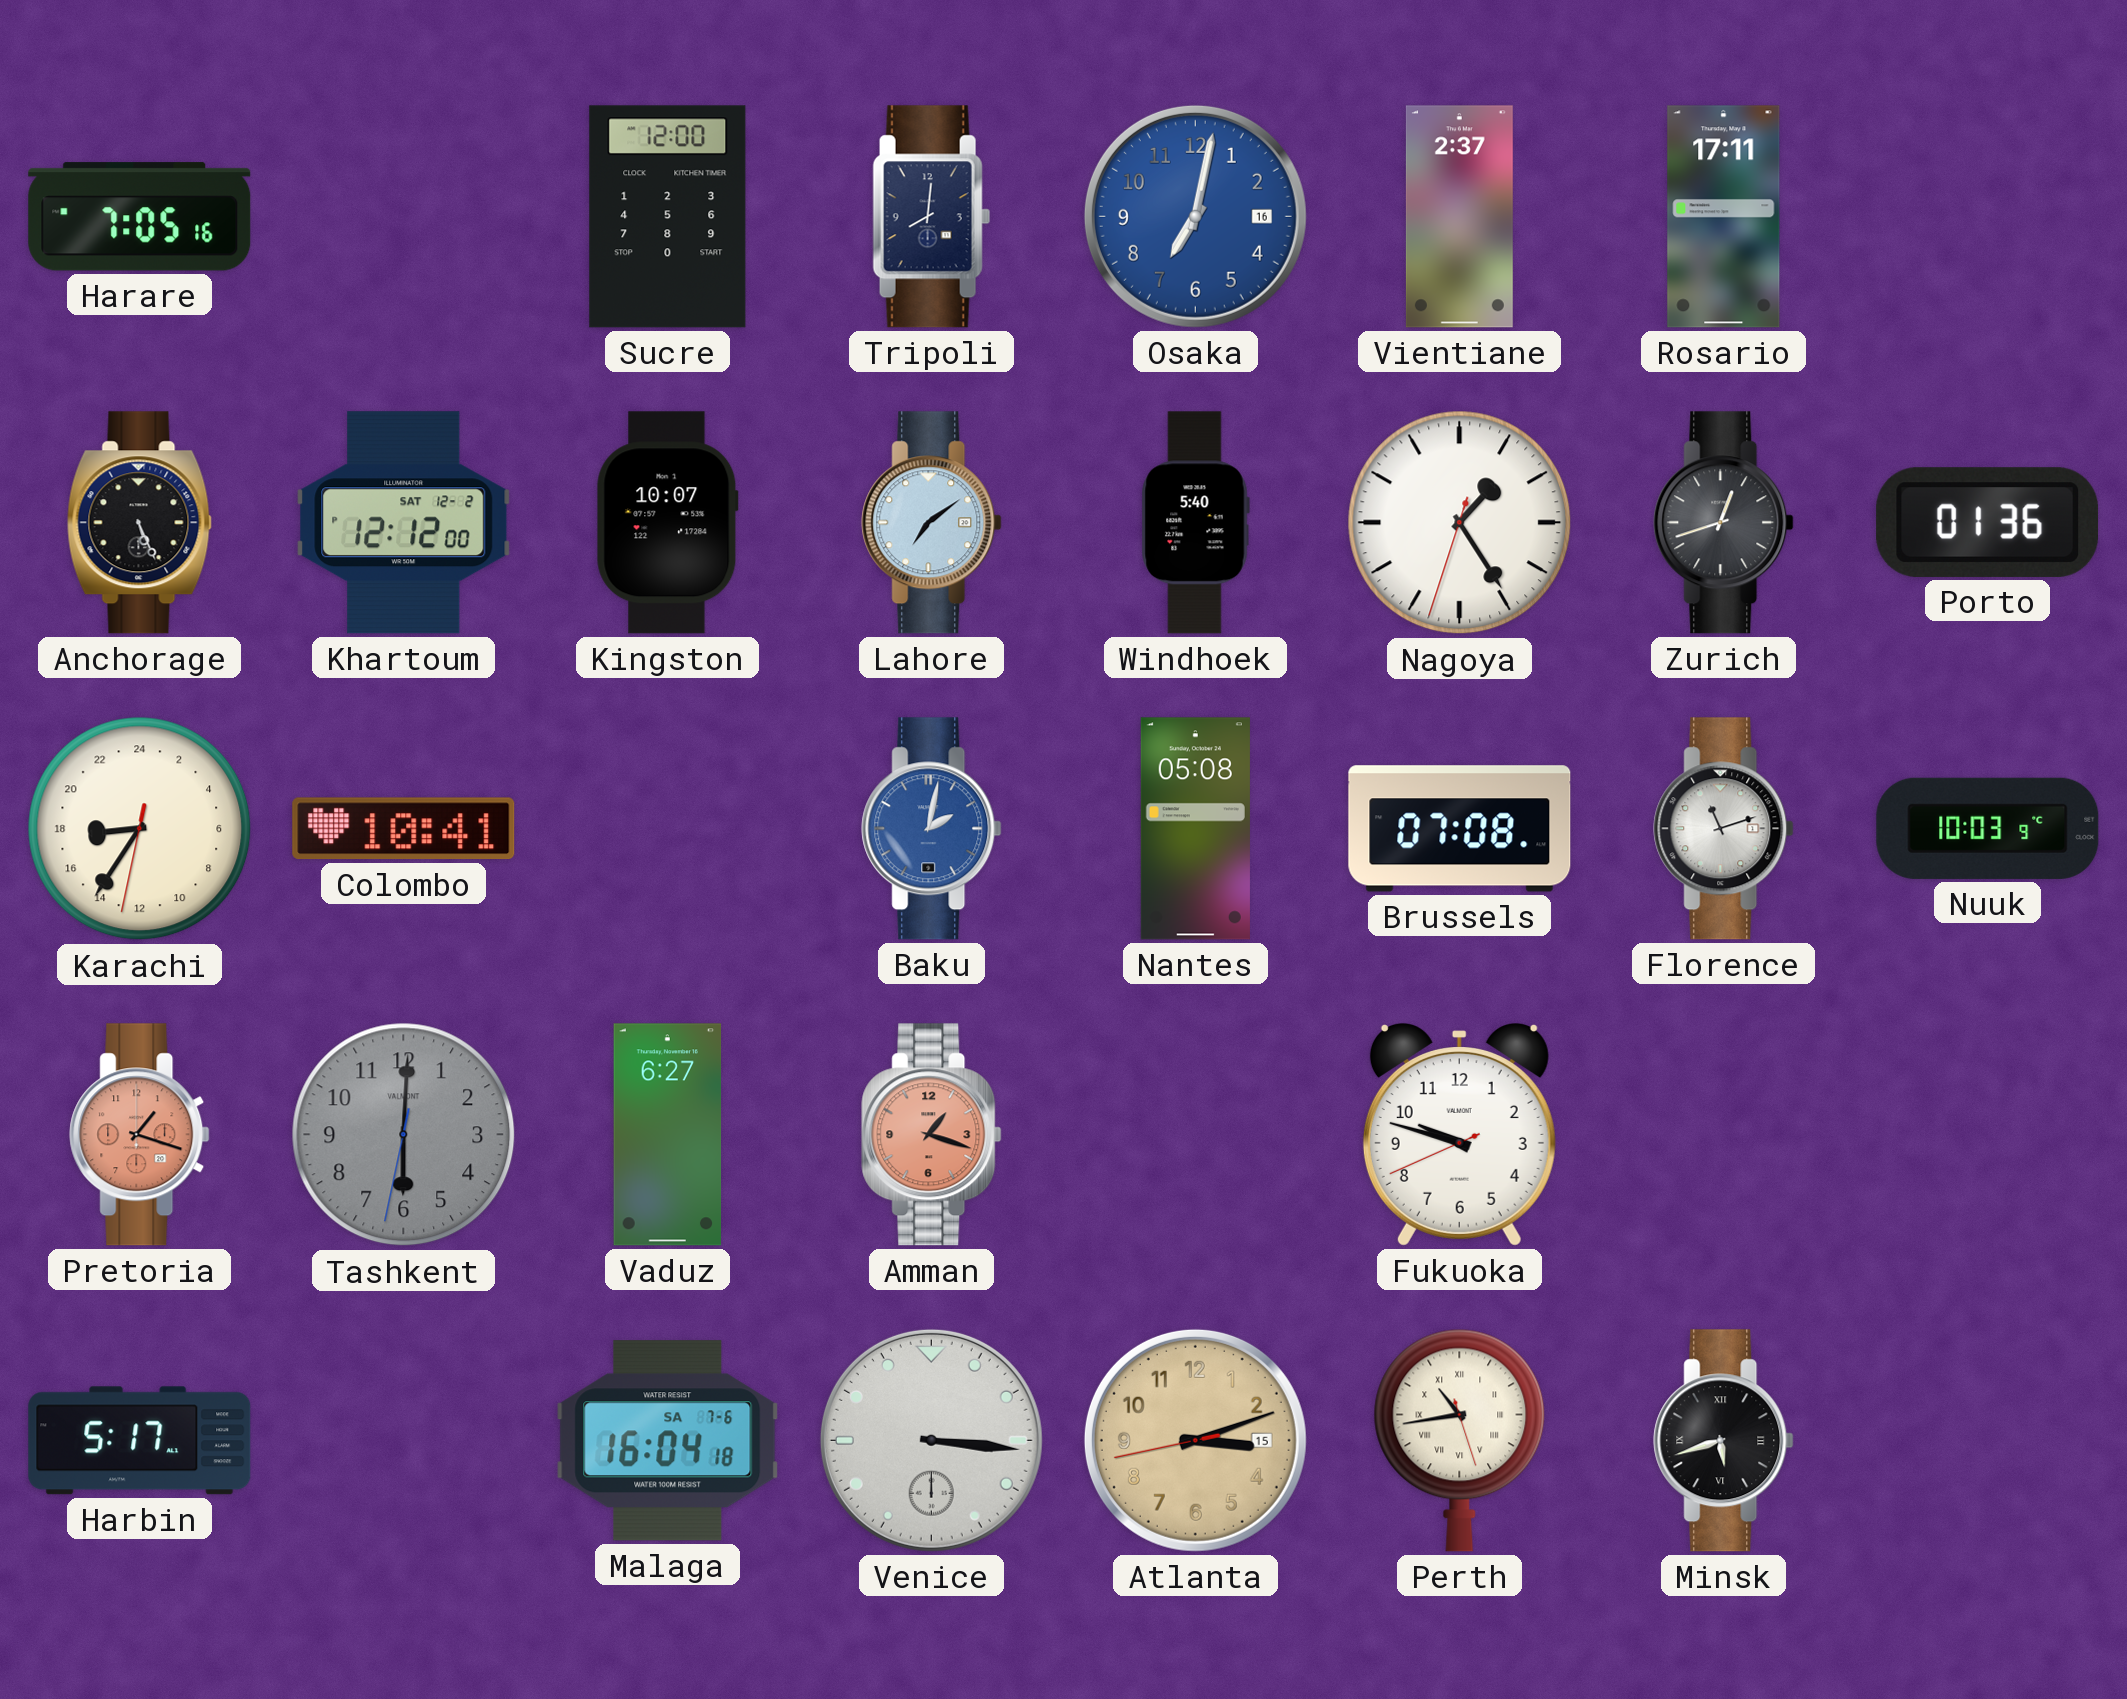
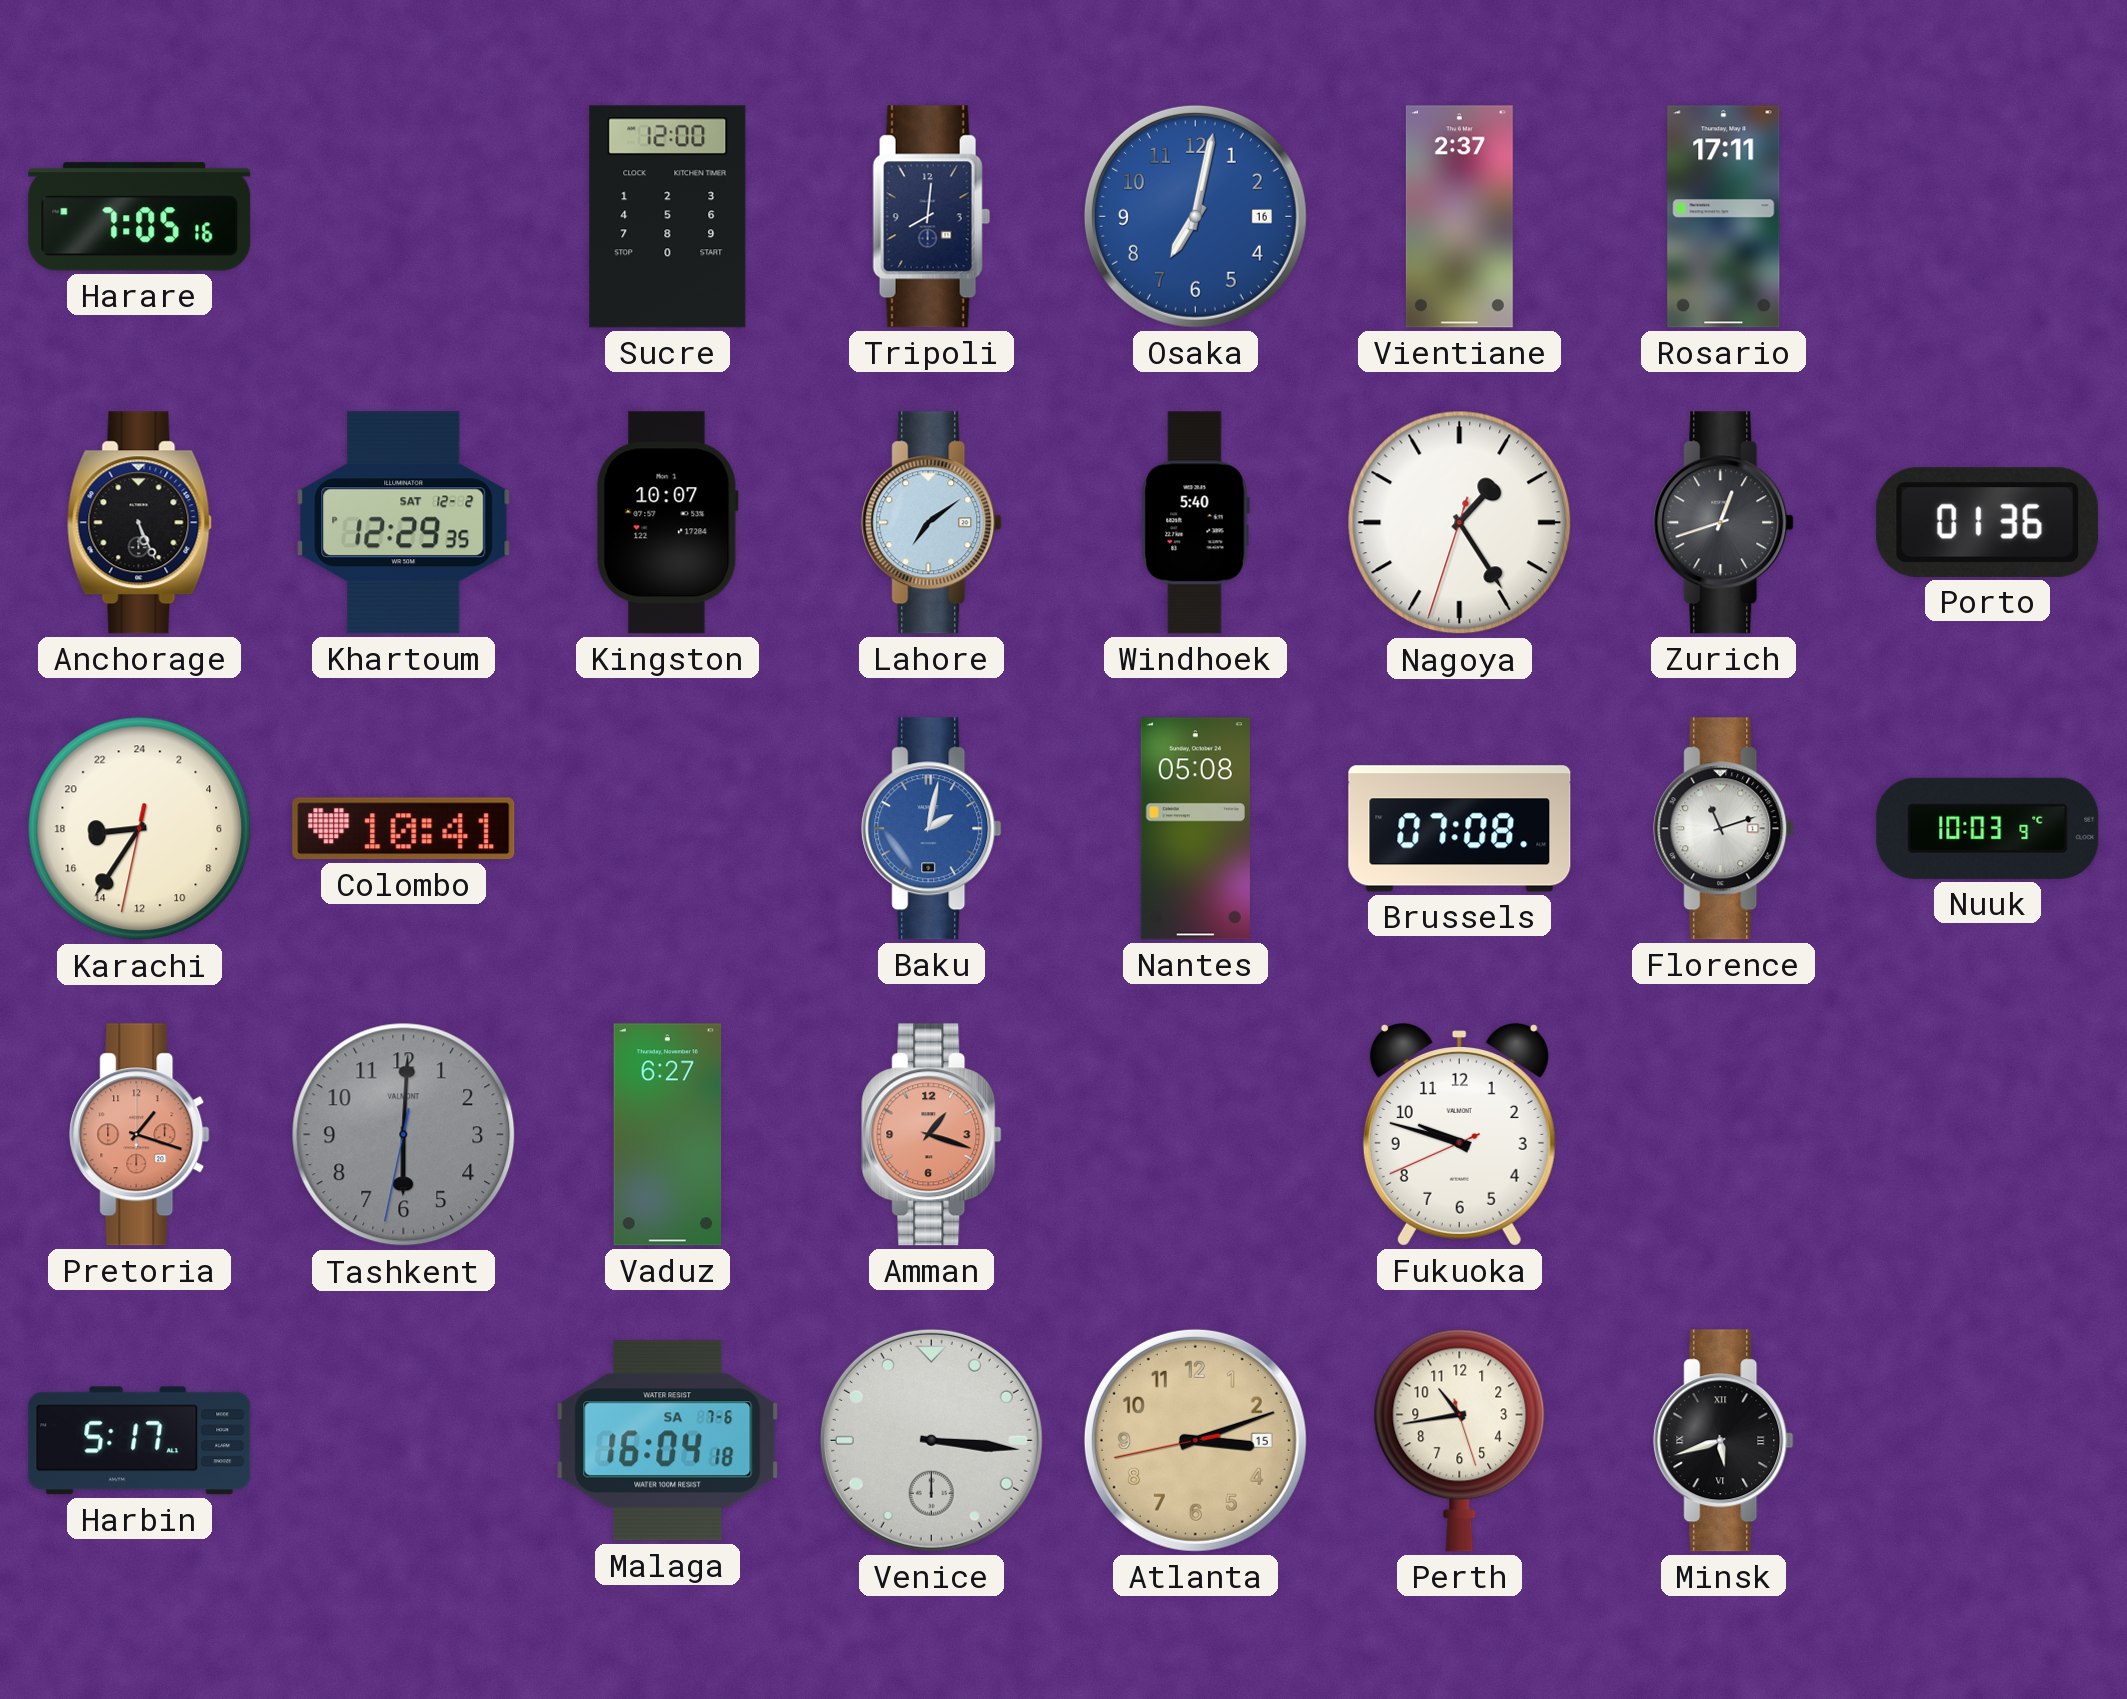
Khartoum: 12:12 -> 12:29 (404, 523)
Perth numerals: Roman -> Arabic (1460, 1440)
